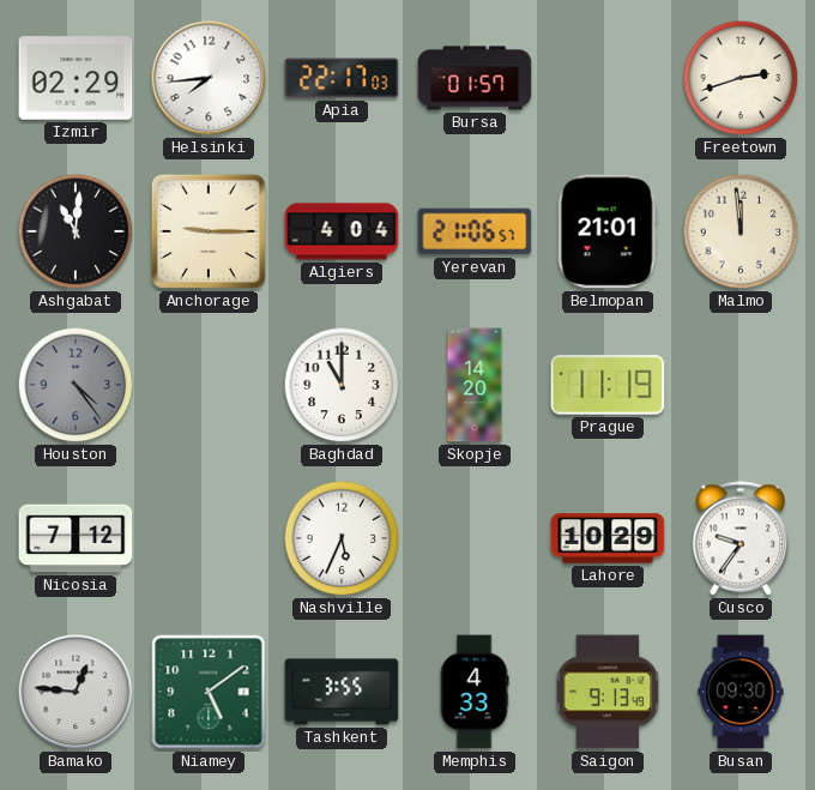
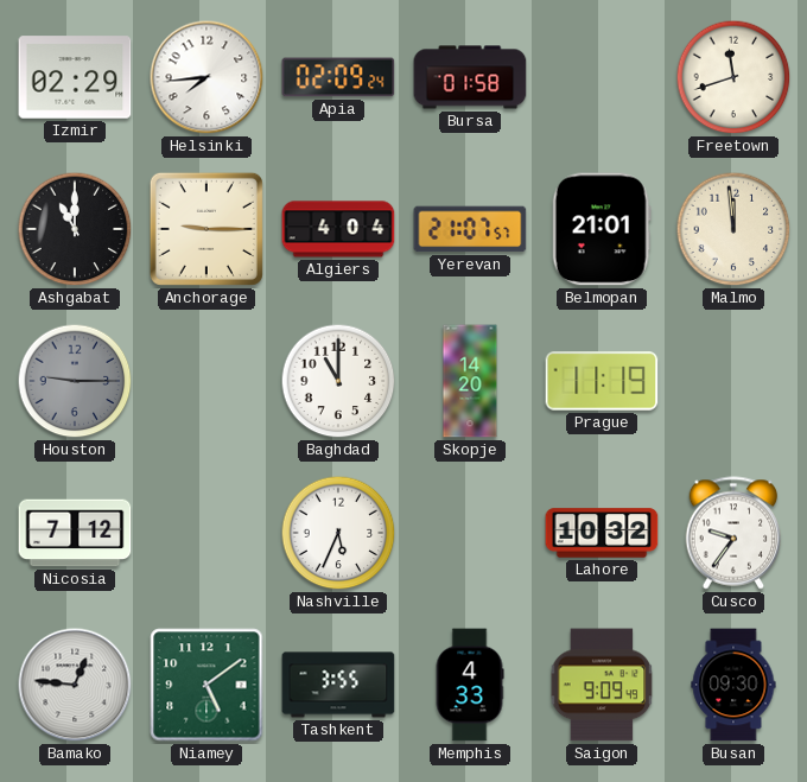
Apia: 22:17 -> 02:09 (338, 77)
Bursa: 01:57 -> 01:58 (470, 77)
Freetown: 2:42 -> 11:42 (733, 77)
Ashgabat: 11:01 -> 11:00 (75, 229)
Yerevan: 21:06 -> 21:07 (470, 229)
Houston: 4:24 -> 9:15 (75, 381)
Lahore: 10:29 -> 10:32 (602, 533)
Saigon: 9:13 -> 9:09 (602, 685)
